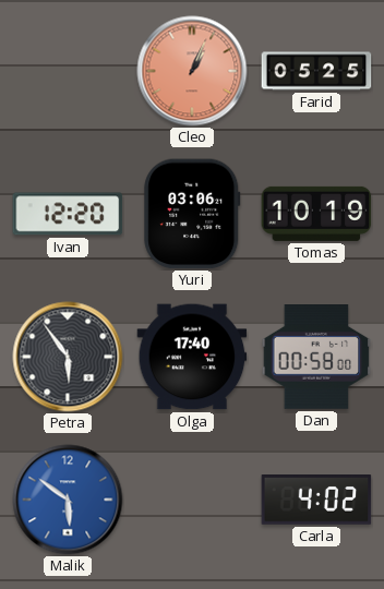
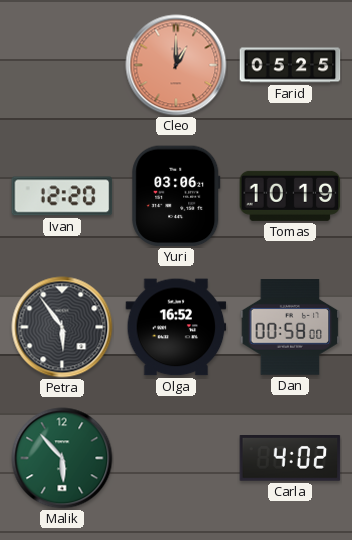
Cleo: 1:04 -> 1:00 (176, 65)
Olga: 17:40 -> 16:52 (176, 327)
Malik: 5:51 -> 5:53 (62, 458)
Malik dial: blue -> green (62, 458)
